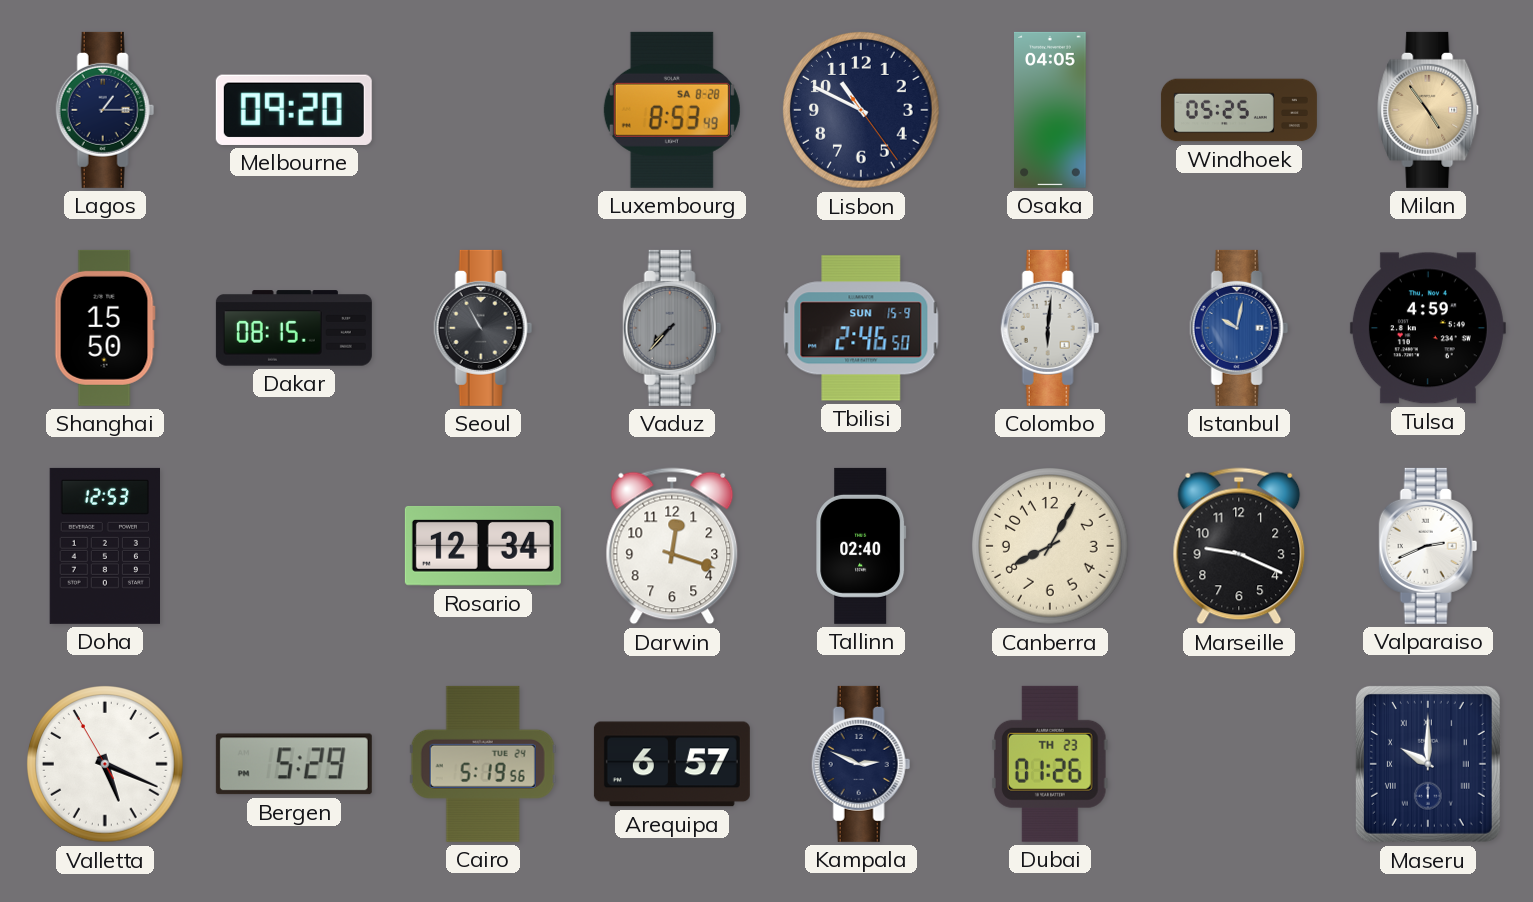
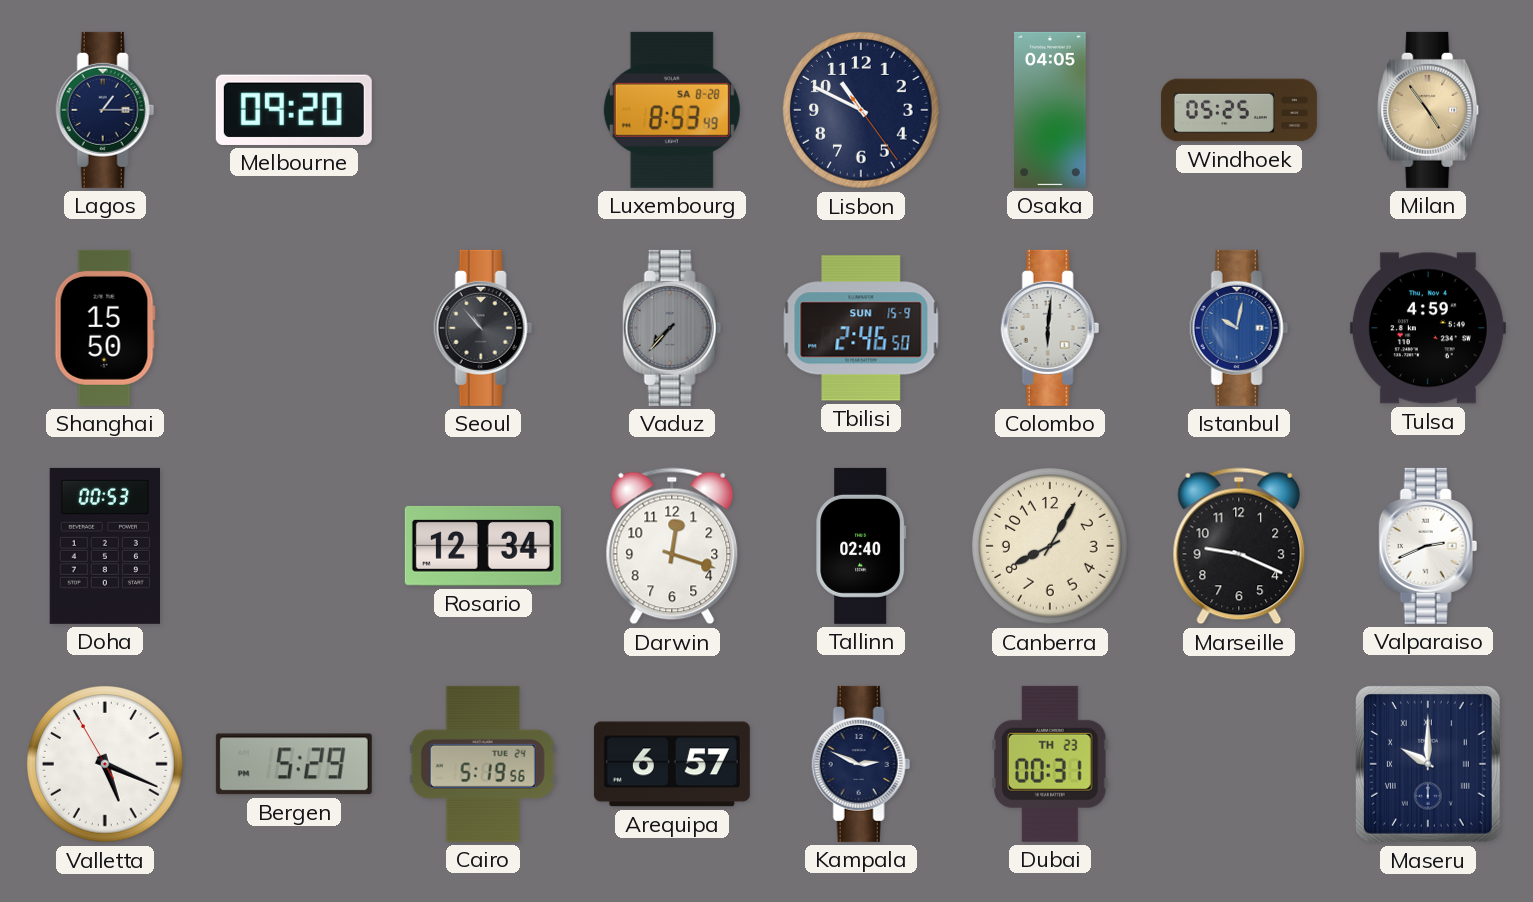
Dakar: 08:15 -> none (294, 328)
Seoul: 10:55 -> 10:53 (483, 328)
Doha: 12:53 -> 00:53 (105, 546)
Dubai: 01:26 -> 00:31 (1050, 764)
